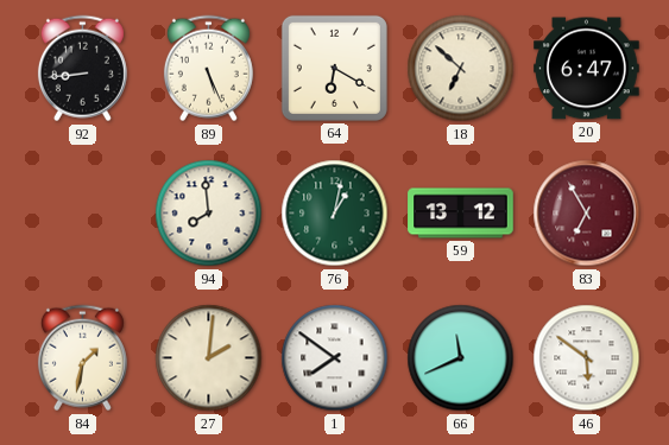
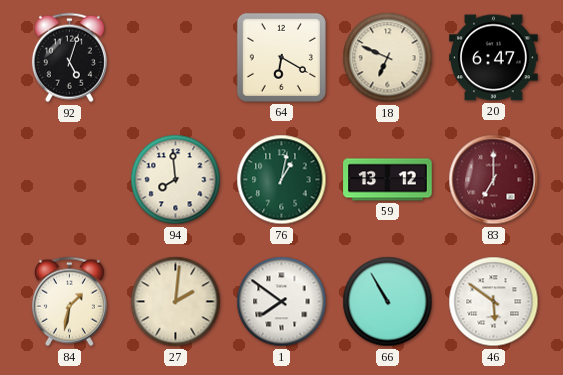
92: 8:44 -> 5:03 (69, 58)
89: 5:26 -> none (208, 69)
18: 6:52 -> 6:49 (388, 58)
83: 6:55 -> 7:00 (494, 180)
66: 11:41 -> 10:55 (388, 302)
